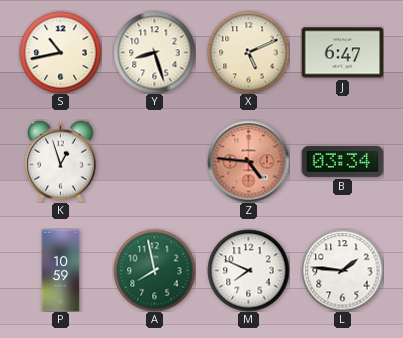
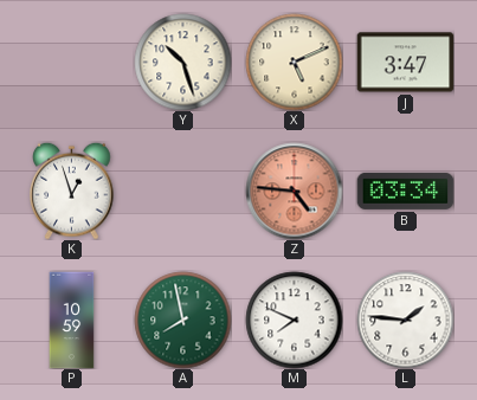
S: 10:43 -> none (60, 52)
Y: 8:27 -> 10:27 (182, 62)
J: 6:47 -> 3:47 (405, 63)
